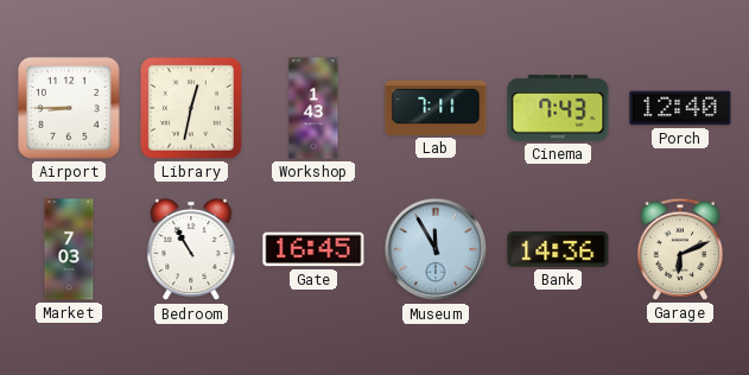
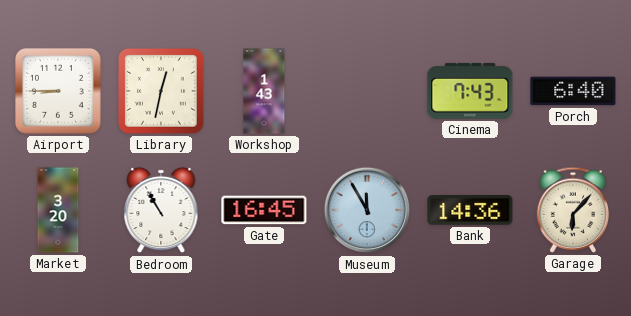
Lab: 7:11 -> none (436, 108)
Porch: 12:40 -> 6:40 (573, 91)
Market: 7:03 -> 3:20 (58, 210)
Garage: 6:11 -> 6:07 (572, 210)
